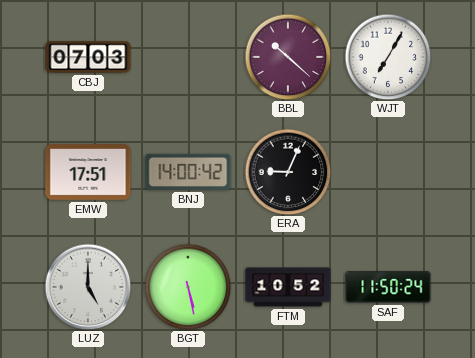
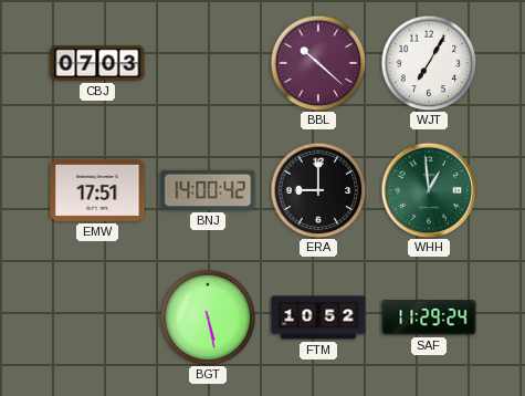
ERA: 9:04 -> 9:00 (318, 190)
WHH: none -> 12:59 (429, 190)
LUZ: 5:00 -> none (88, 287)
SAF: 11:50 -> 11:29 (429, 317)
